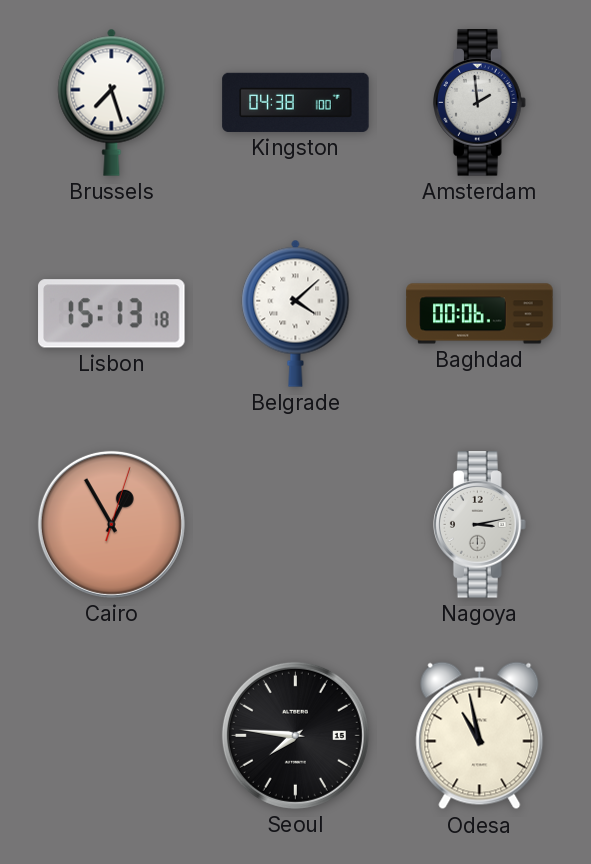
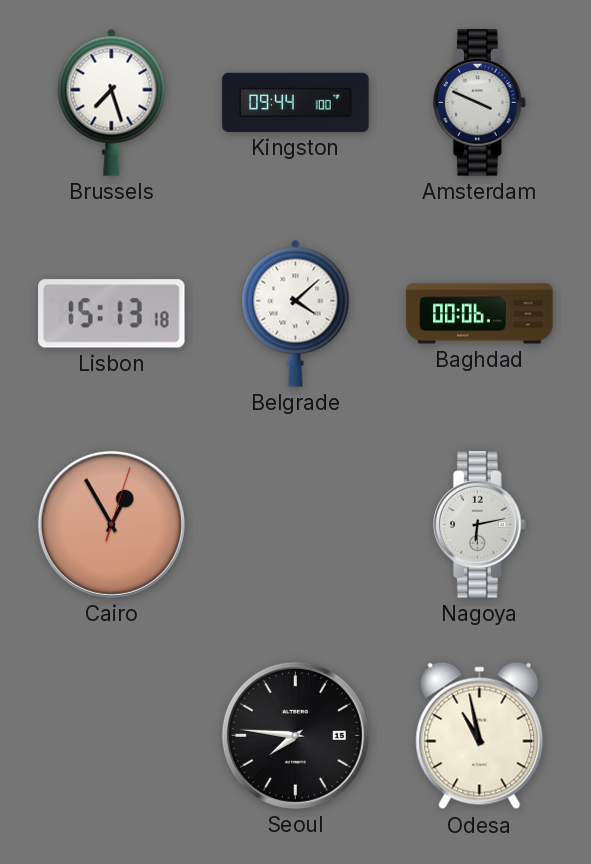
Kingston: 04:38 -> 09:44 (296, 102)
Amsterdam: 1:59 -> 3:49 (480, 103)
Nagoya: 3:13 -> 6:13 (480, 525)
